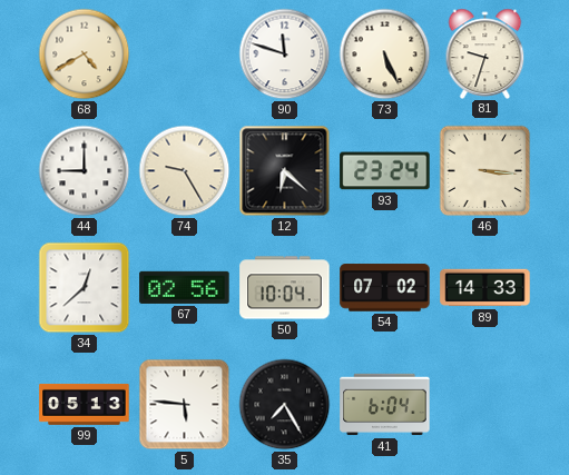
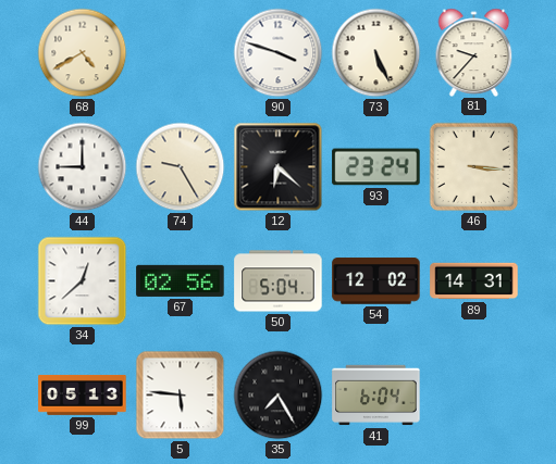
90: 11:48 -> 3:48 (279, 53)
81: 9:33 -> 9:37 (474, 52)
50: 10:04 -> 5:04 (279, 281)
54: 07:02 -> 12:02 (376, 281)
89: 14:33 -> 14:31 (474, 281)
